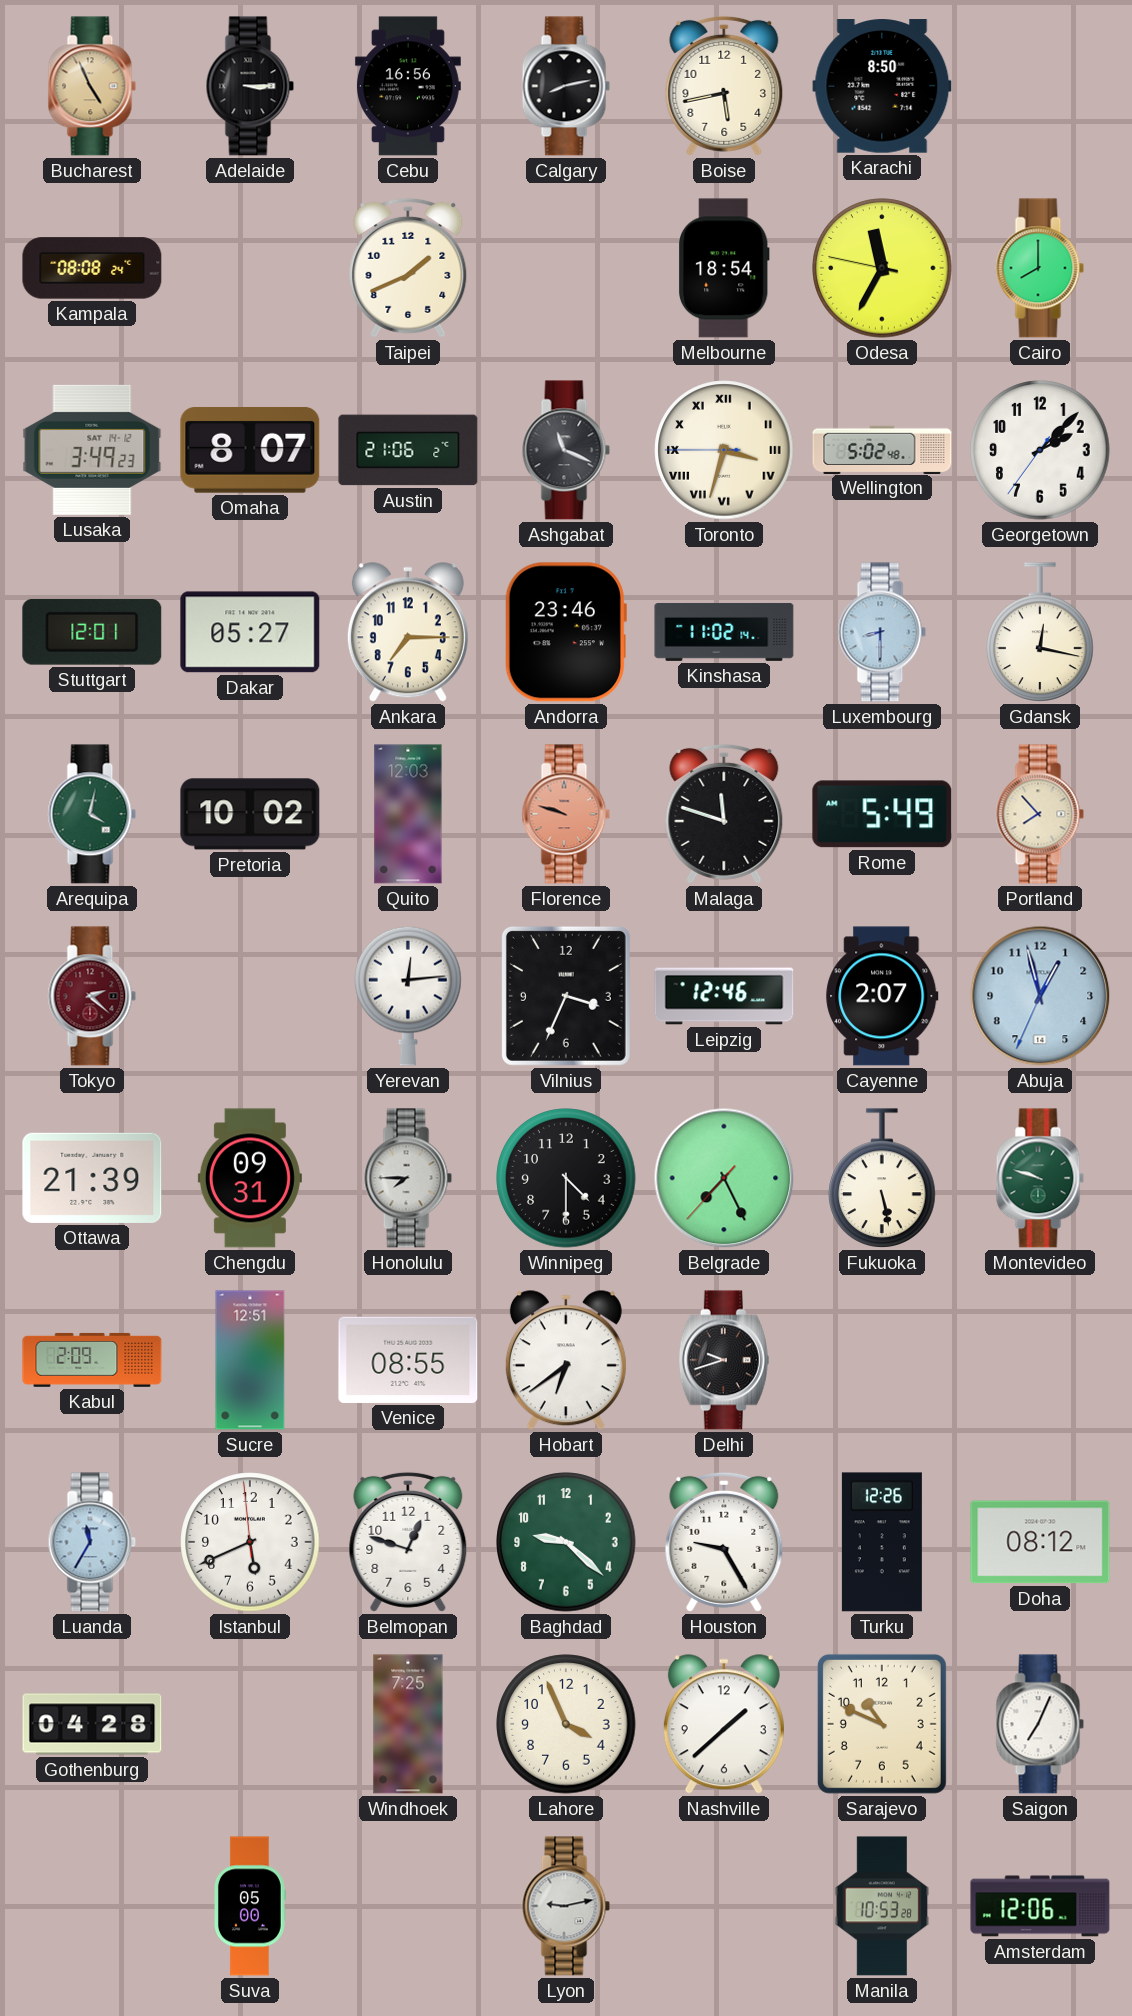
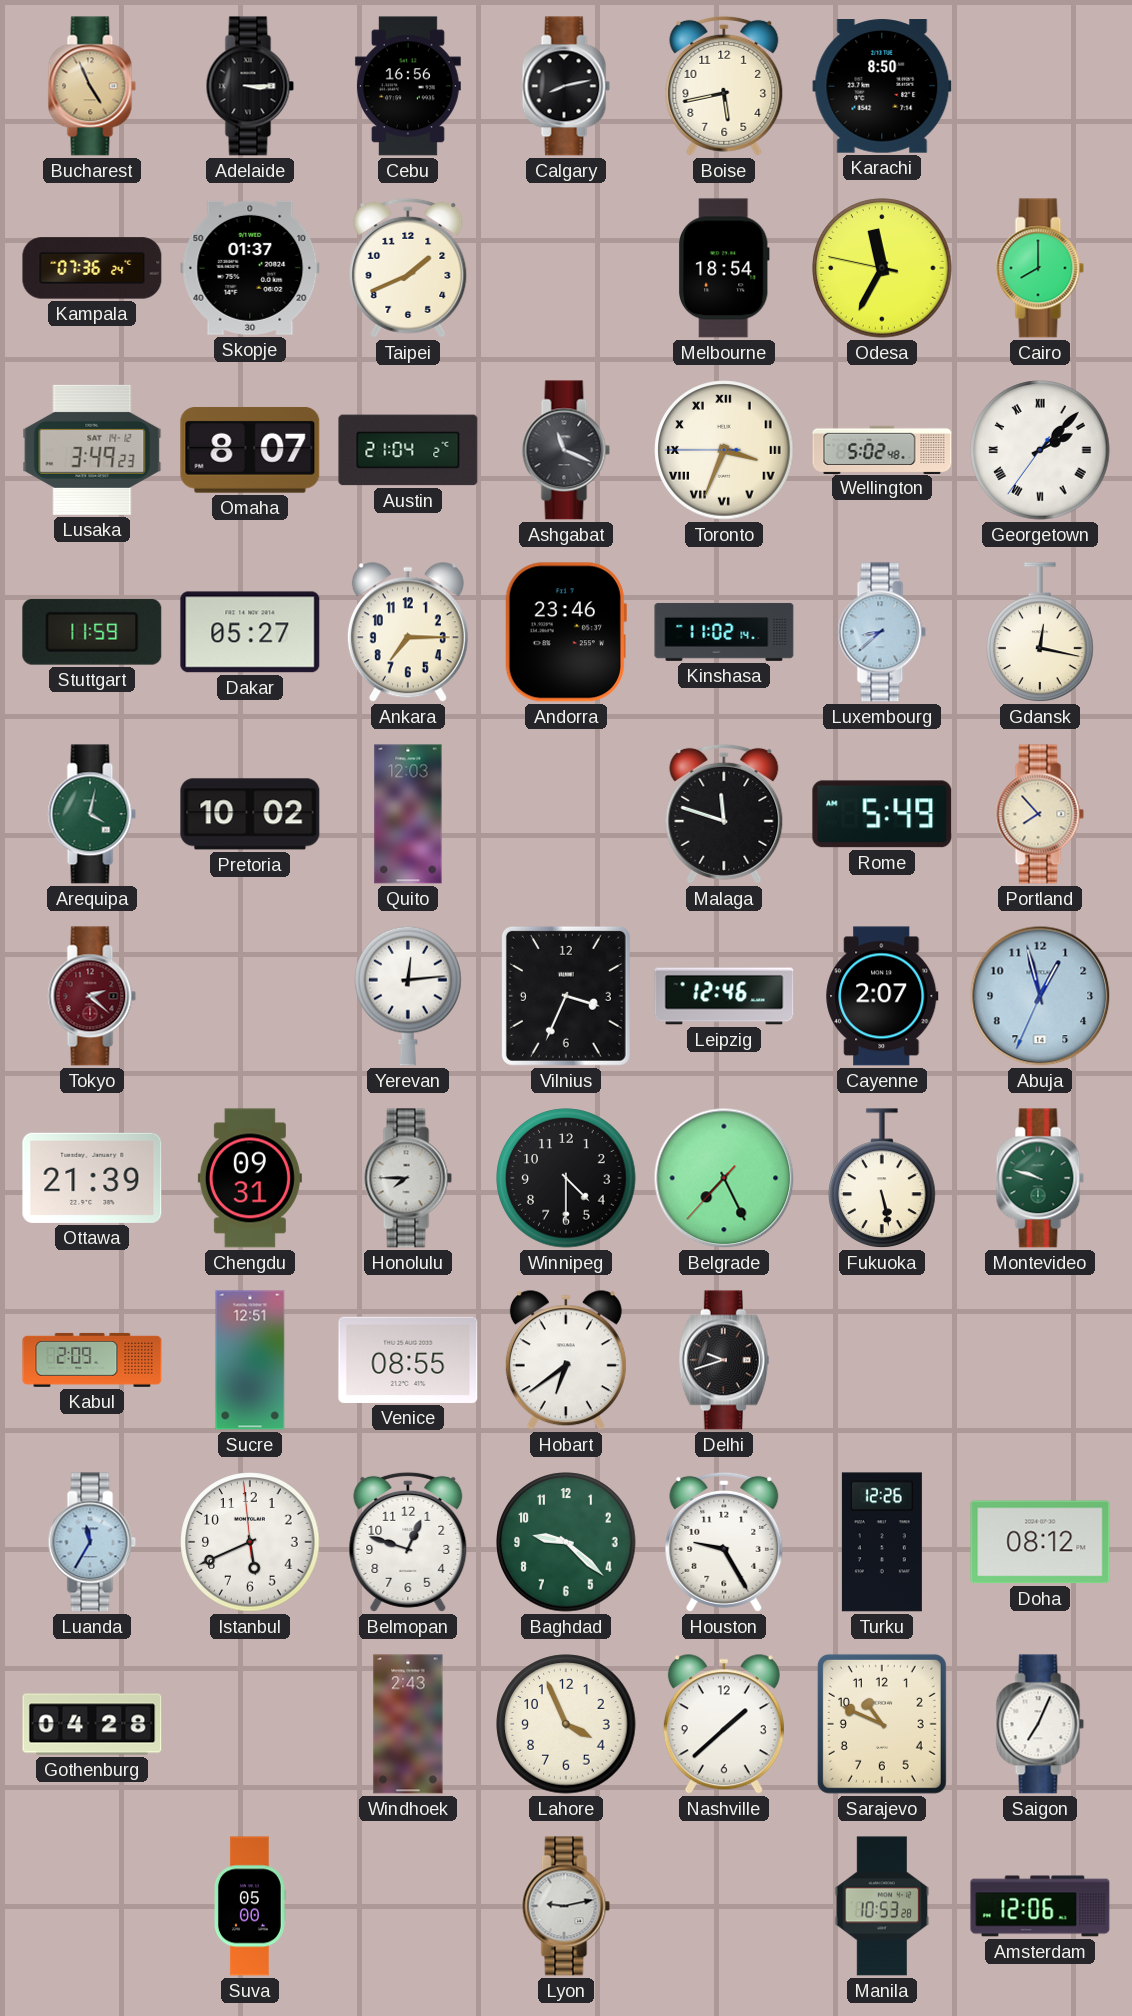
Kampala: 08:08 -> 07:36 (92, 268)
Skopje: none -> 01:37 (250, 268)
Austin: 21:06 -> 21:04 (408, 450)
Toronto: 3:32 -> 3:33 (724, 450)
Georgetown numerals: Arabic -> Roman (1040, 450)
Stuttgart: 12:01 -> 11:59 (92, 632)
Luxembourg: 8:30 -> 8:38 (882, 632)
Florence: 9:48 -> none (566, 814)
Windhoek: 7:25 -> 2:43 (408, 1724)
